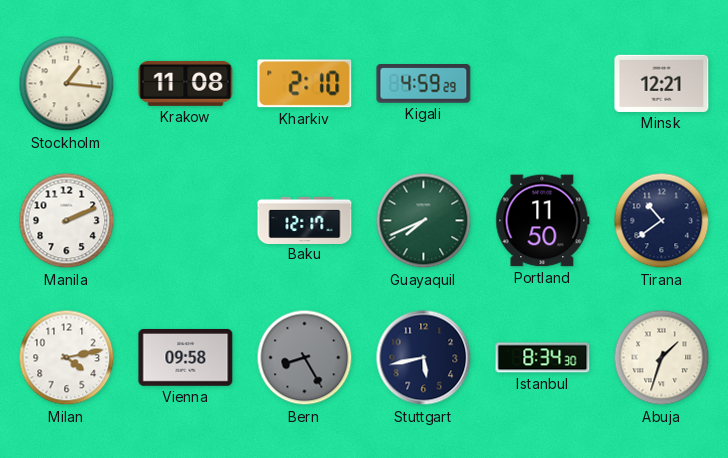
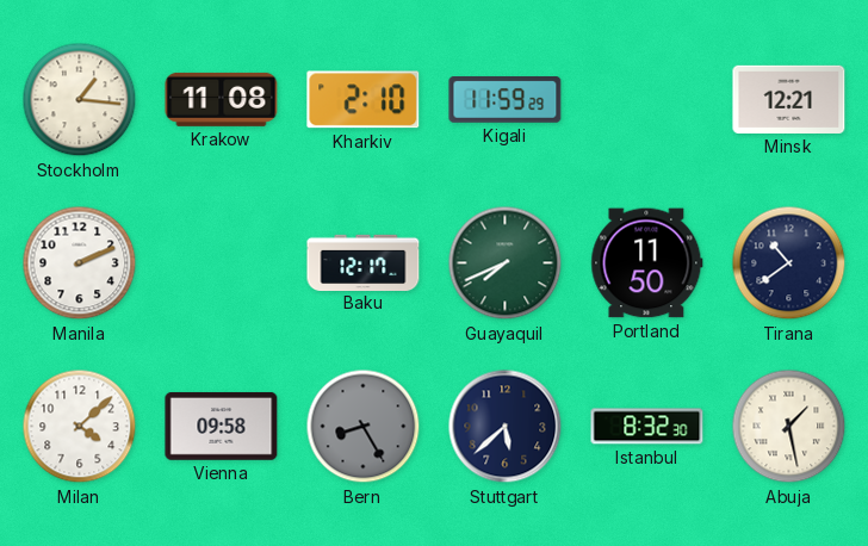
Kigali: 4:59 -> 11:59 (506, 100)
Milan: 4:13 -> 4:08 (80, 427)
Stuttgart: 5:43 -> 5:38 (506, 427)
Istanbul: 8:34 -> 8:32 (647, 427)
Abuja: 1:33 -> 1:28 (789, 427)
